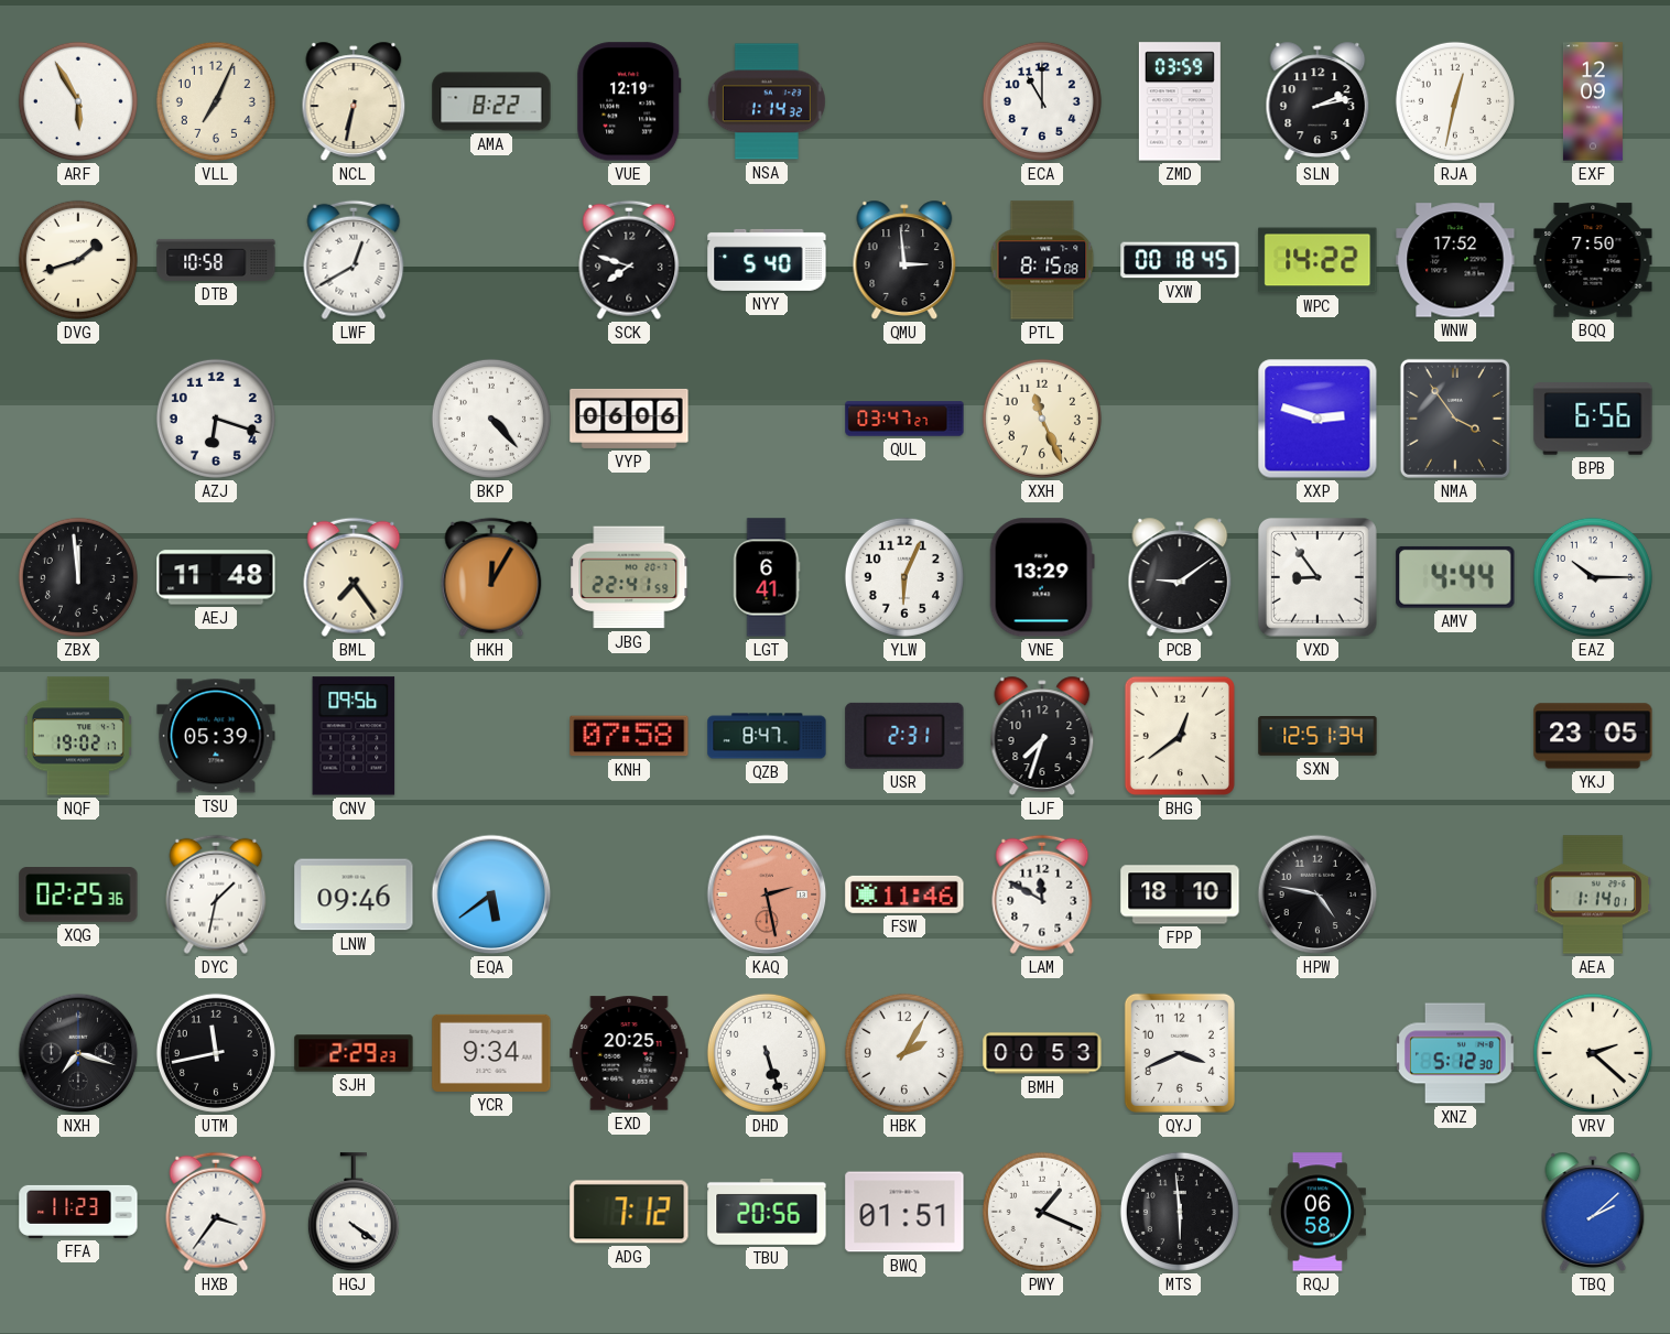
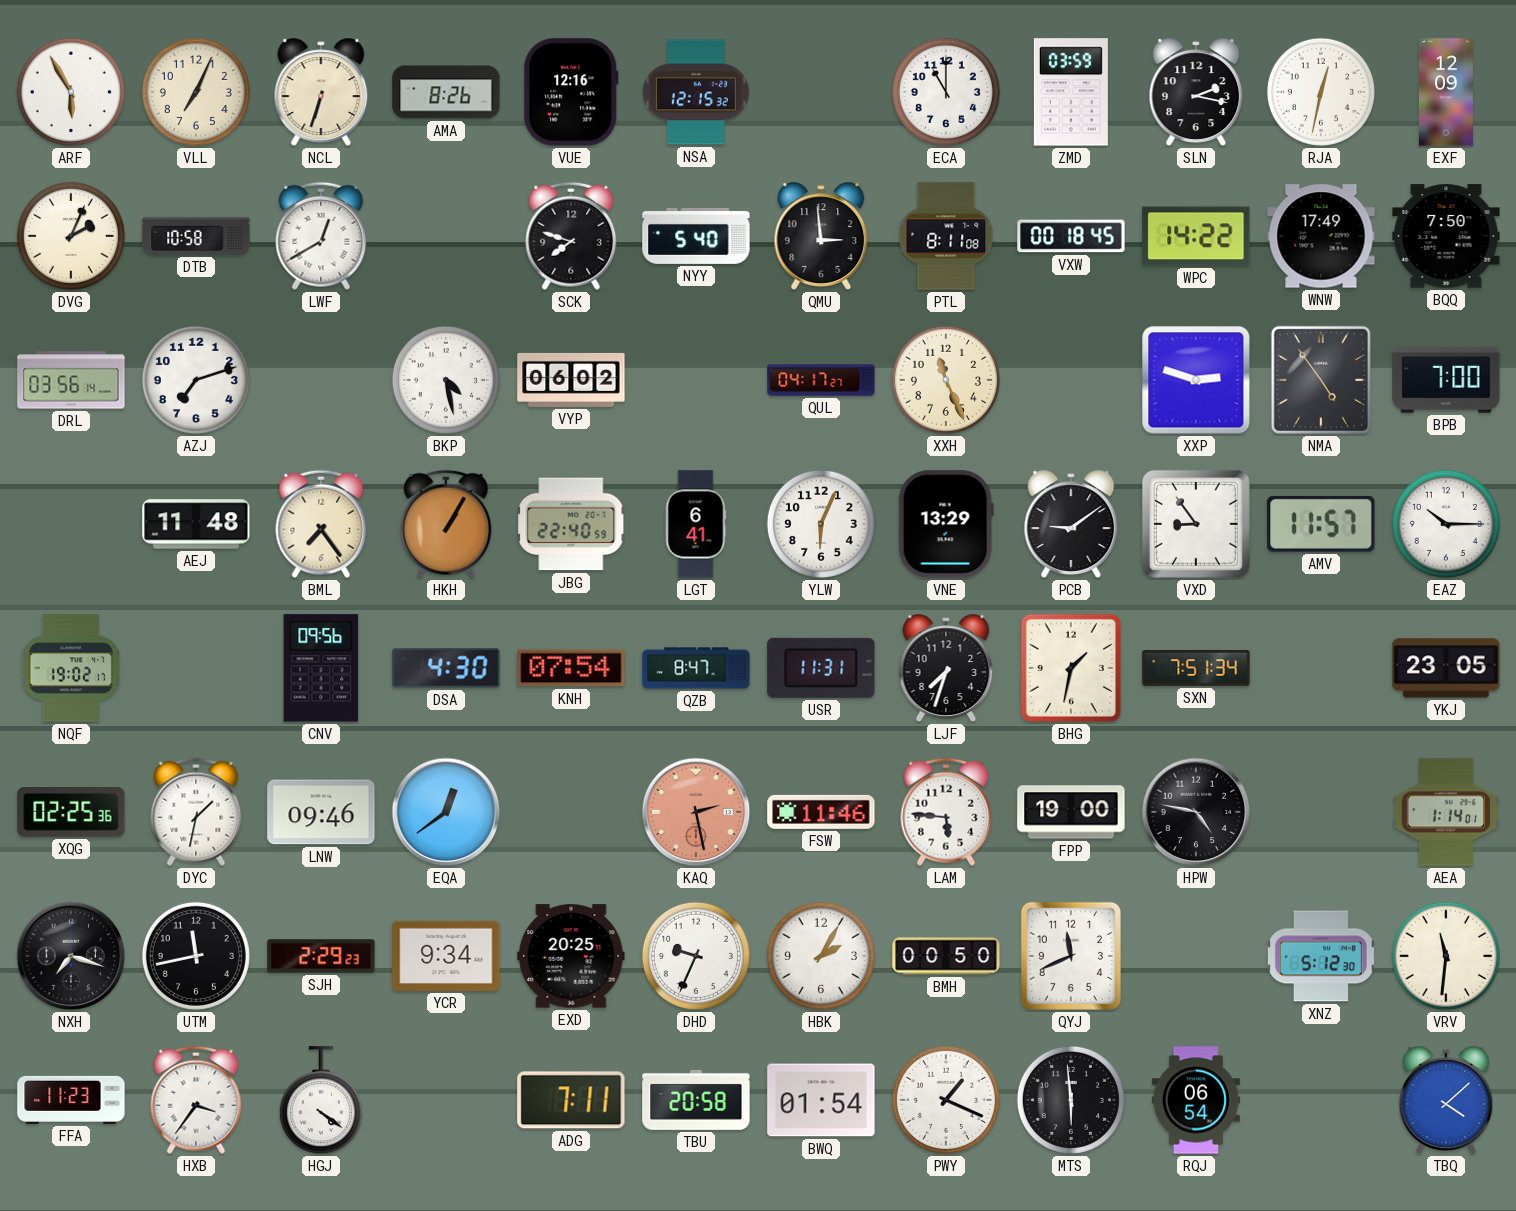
NCL: 6:32 -> 6:33 (321, 92)
AMA: 8:22 -> 8:26 (446, 92)
VUE: 12:19 -> 12:16 (571, 92)
NSA: 1:14 -> 12:15 (696, 92)
SLN: 2:13 -> 2:17 (1196, 92)
DVG: 1:42 -> 2:04 (71, 236)
PTL: 8:15 -> 8:11 (946, 236)
WNW: 17:52 -> 17:49 (1321, 236)
DRL: none -> 03:56 (71, 380)
AZJ: 6:18 -> 7:12 (196, 380)
BKP: 4:23 -> 4:28 (446, 380)
VYP: 06:06 -> 06:02 (571, 380)
QUL: 03:47 -> 04:17 (821, 380)
NMA: 3:54 -> 4:54 (1321, 380)
BPB: 6:56 -> 7:00 (1446, 380)
ZBX: 11:59 -> none (78, 577)
HKH: 12:05 -> 1:05 (446, 524)
JBG: 22:41 -> 22:40 (572, 524)
AMV: 4:44 -> 11:57 (1321, 524)
TSU: 05:39 -> none (216, 736)
DSA: none -> 4:30 (446, 668)
KNH: 07:58 -> 07:54 (571, 668)
USR: 2:31 -> 11:31 (821, 668)
BHG: 12:39 -> 1:32 (1071, 668)
SXN: 12:51 -> 7:51 (1196, 669)
EQA: 5:39 -> 12:39 (446, 812)
LAM: 11:50 -> 5:46 (946, 812)
FPP: 18:10 -> 19:00 (1071, 812)
DHD: 5:27 -> 9:34 (696, 956)
BMH: 00:53 -> 00:50 (946, 956)
QYJ: 3:41 -> 11:41 (1071, 956)
VRV: 2:22 -> 11:31 (1446, 956)
ADG: 7:12 -> 7:11 (571, 1100)
TBU: 20:56 -> 20:58 (696, 1100)
BWQ: 01:51 -> 01:54 (821, 1100)
RQJ: 06:58 -> 06:54 (1196, 1100)
TBQ: 2:08 -> 4:08 (1446, 1100)
